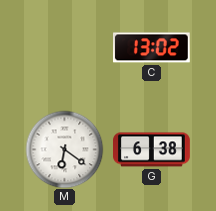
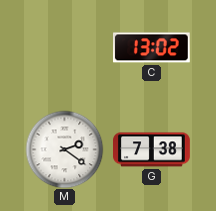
M: 6:21 -> 2:21 (64, 149)
G: 6:38 -> 7:38 (152, 150)
